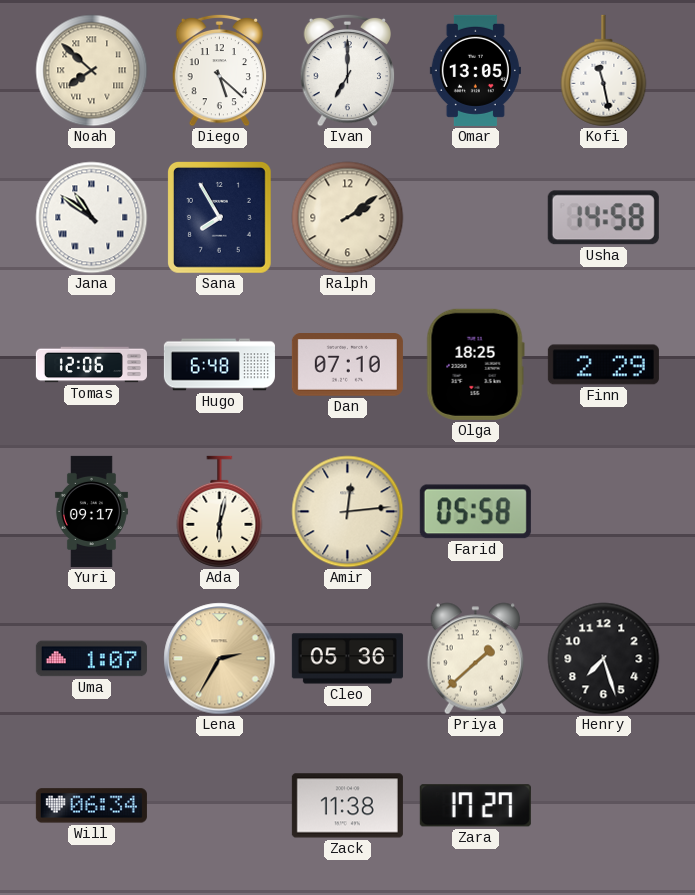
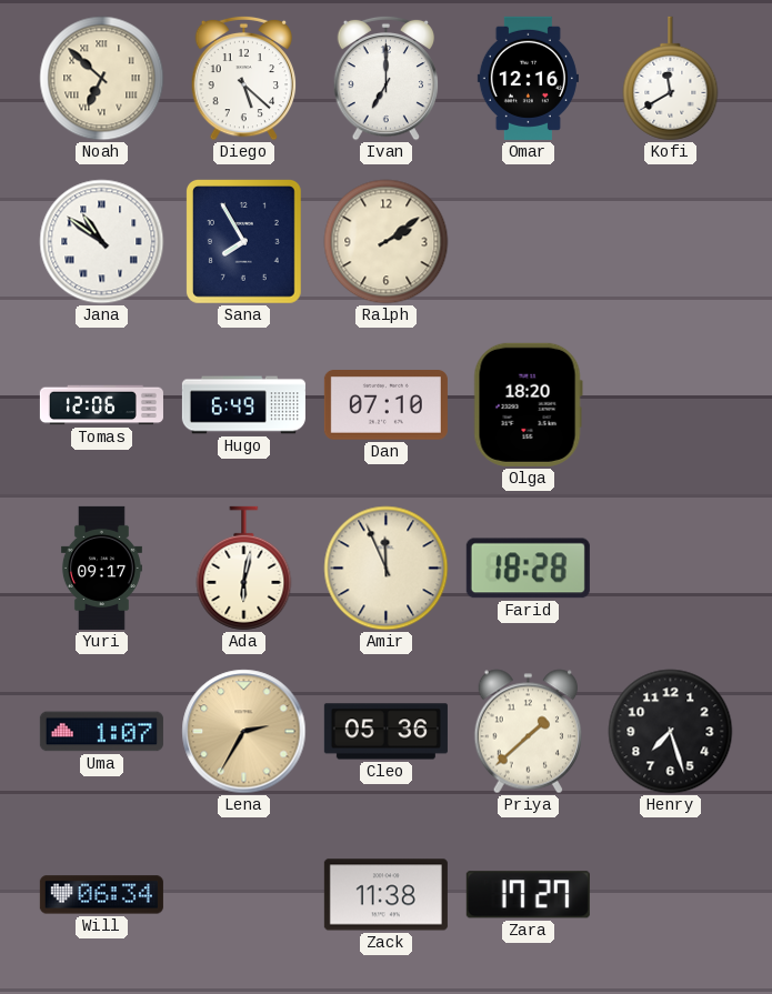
Noah: 7:52 -> 6:52 (102, 79)
Omar: 13:05 -> 12:16 (528, 78)
Kofi: 11:28 -> 11:40 (671, 79)
Usha: 14:58 -> none (603, 218)
Hugo: 6:48 -> 6:49 (243, 405)
Olga: 18:25 -> 18:20 (528, 404)
Finn: 2:29 -> none (603, 365)
Amir: 12:14 -> 11:56 (387, 569)
Farid: 05:58 -> 18:28 (528, 569)
